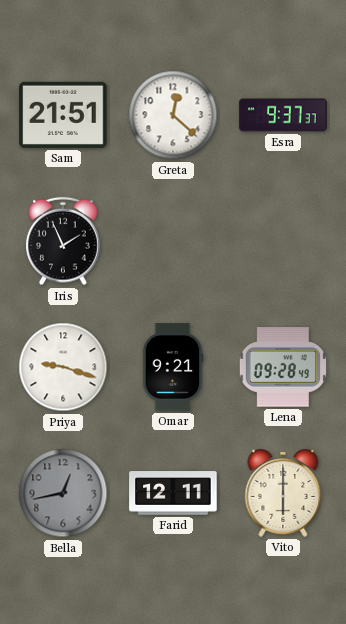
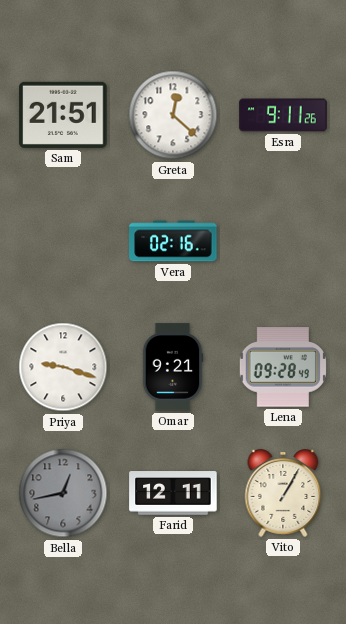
Esra: 9:37 -> 9:11 (283, 115)
Iris: 1:56 -> none (63, 241)
Vera: none -> 02:16 (173, 241)
Vito: 6:00 -> 1:05 (283, 494)
